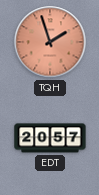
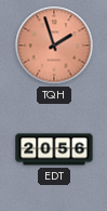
EDT: 20:57 -> 20:56 (54, 149)
